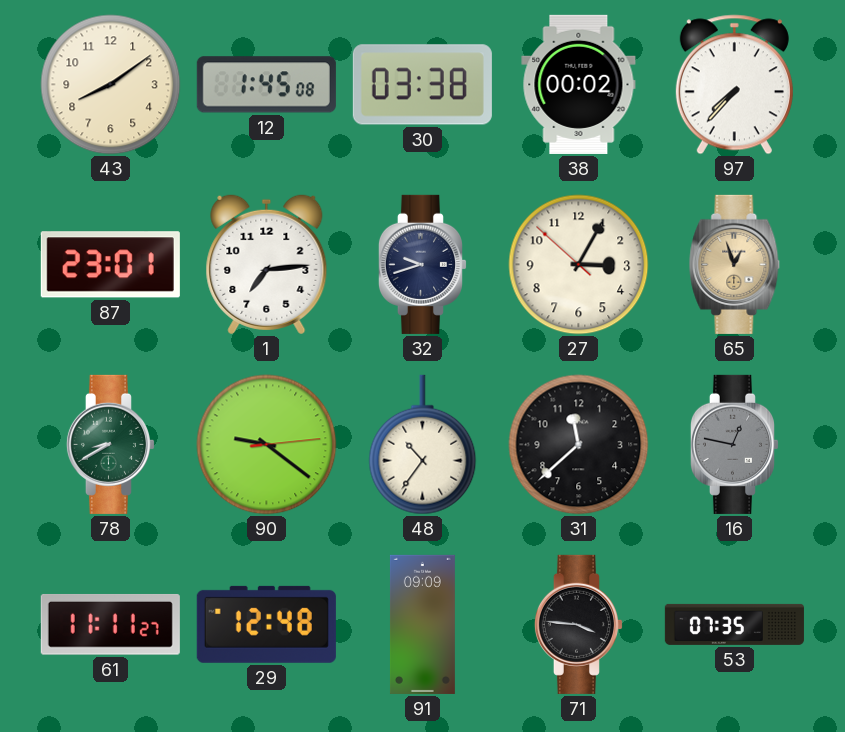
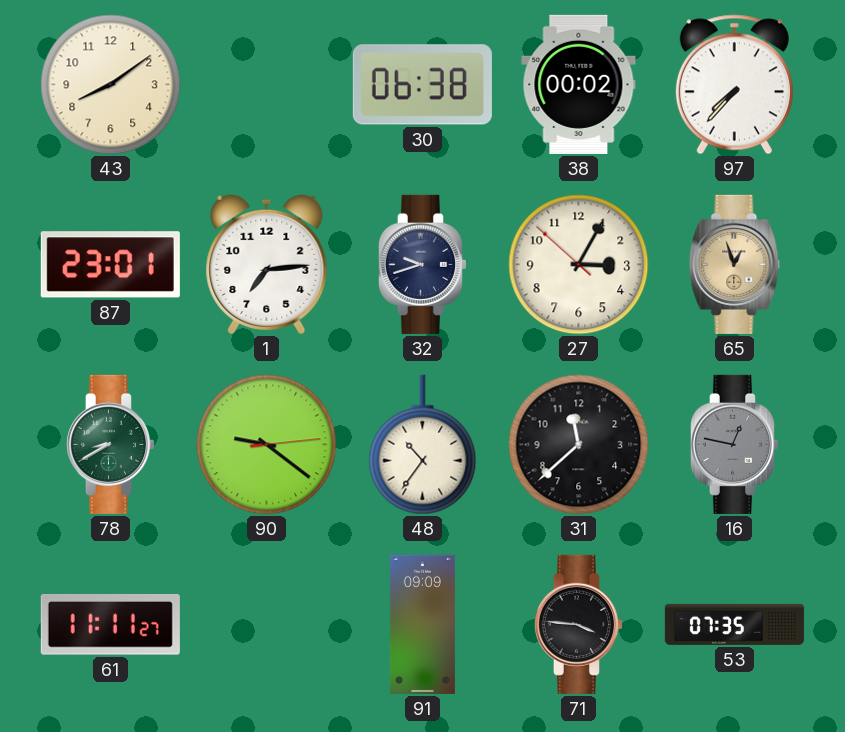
12: 1:45 -> none (266, 85)
30: 03:38 -> 06:38 (422, 85)
29: 12:48 -> none (266, 624)
